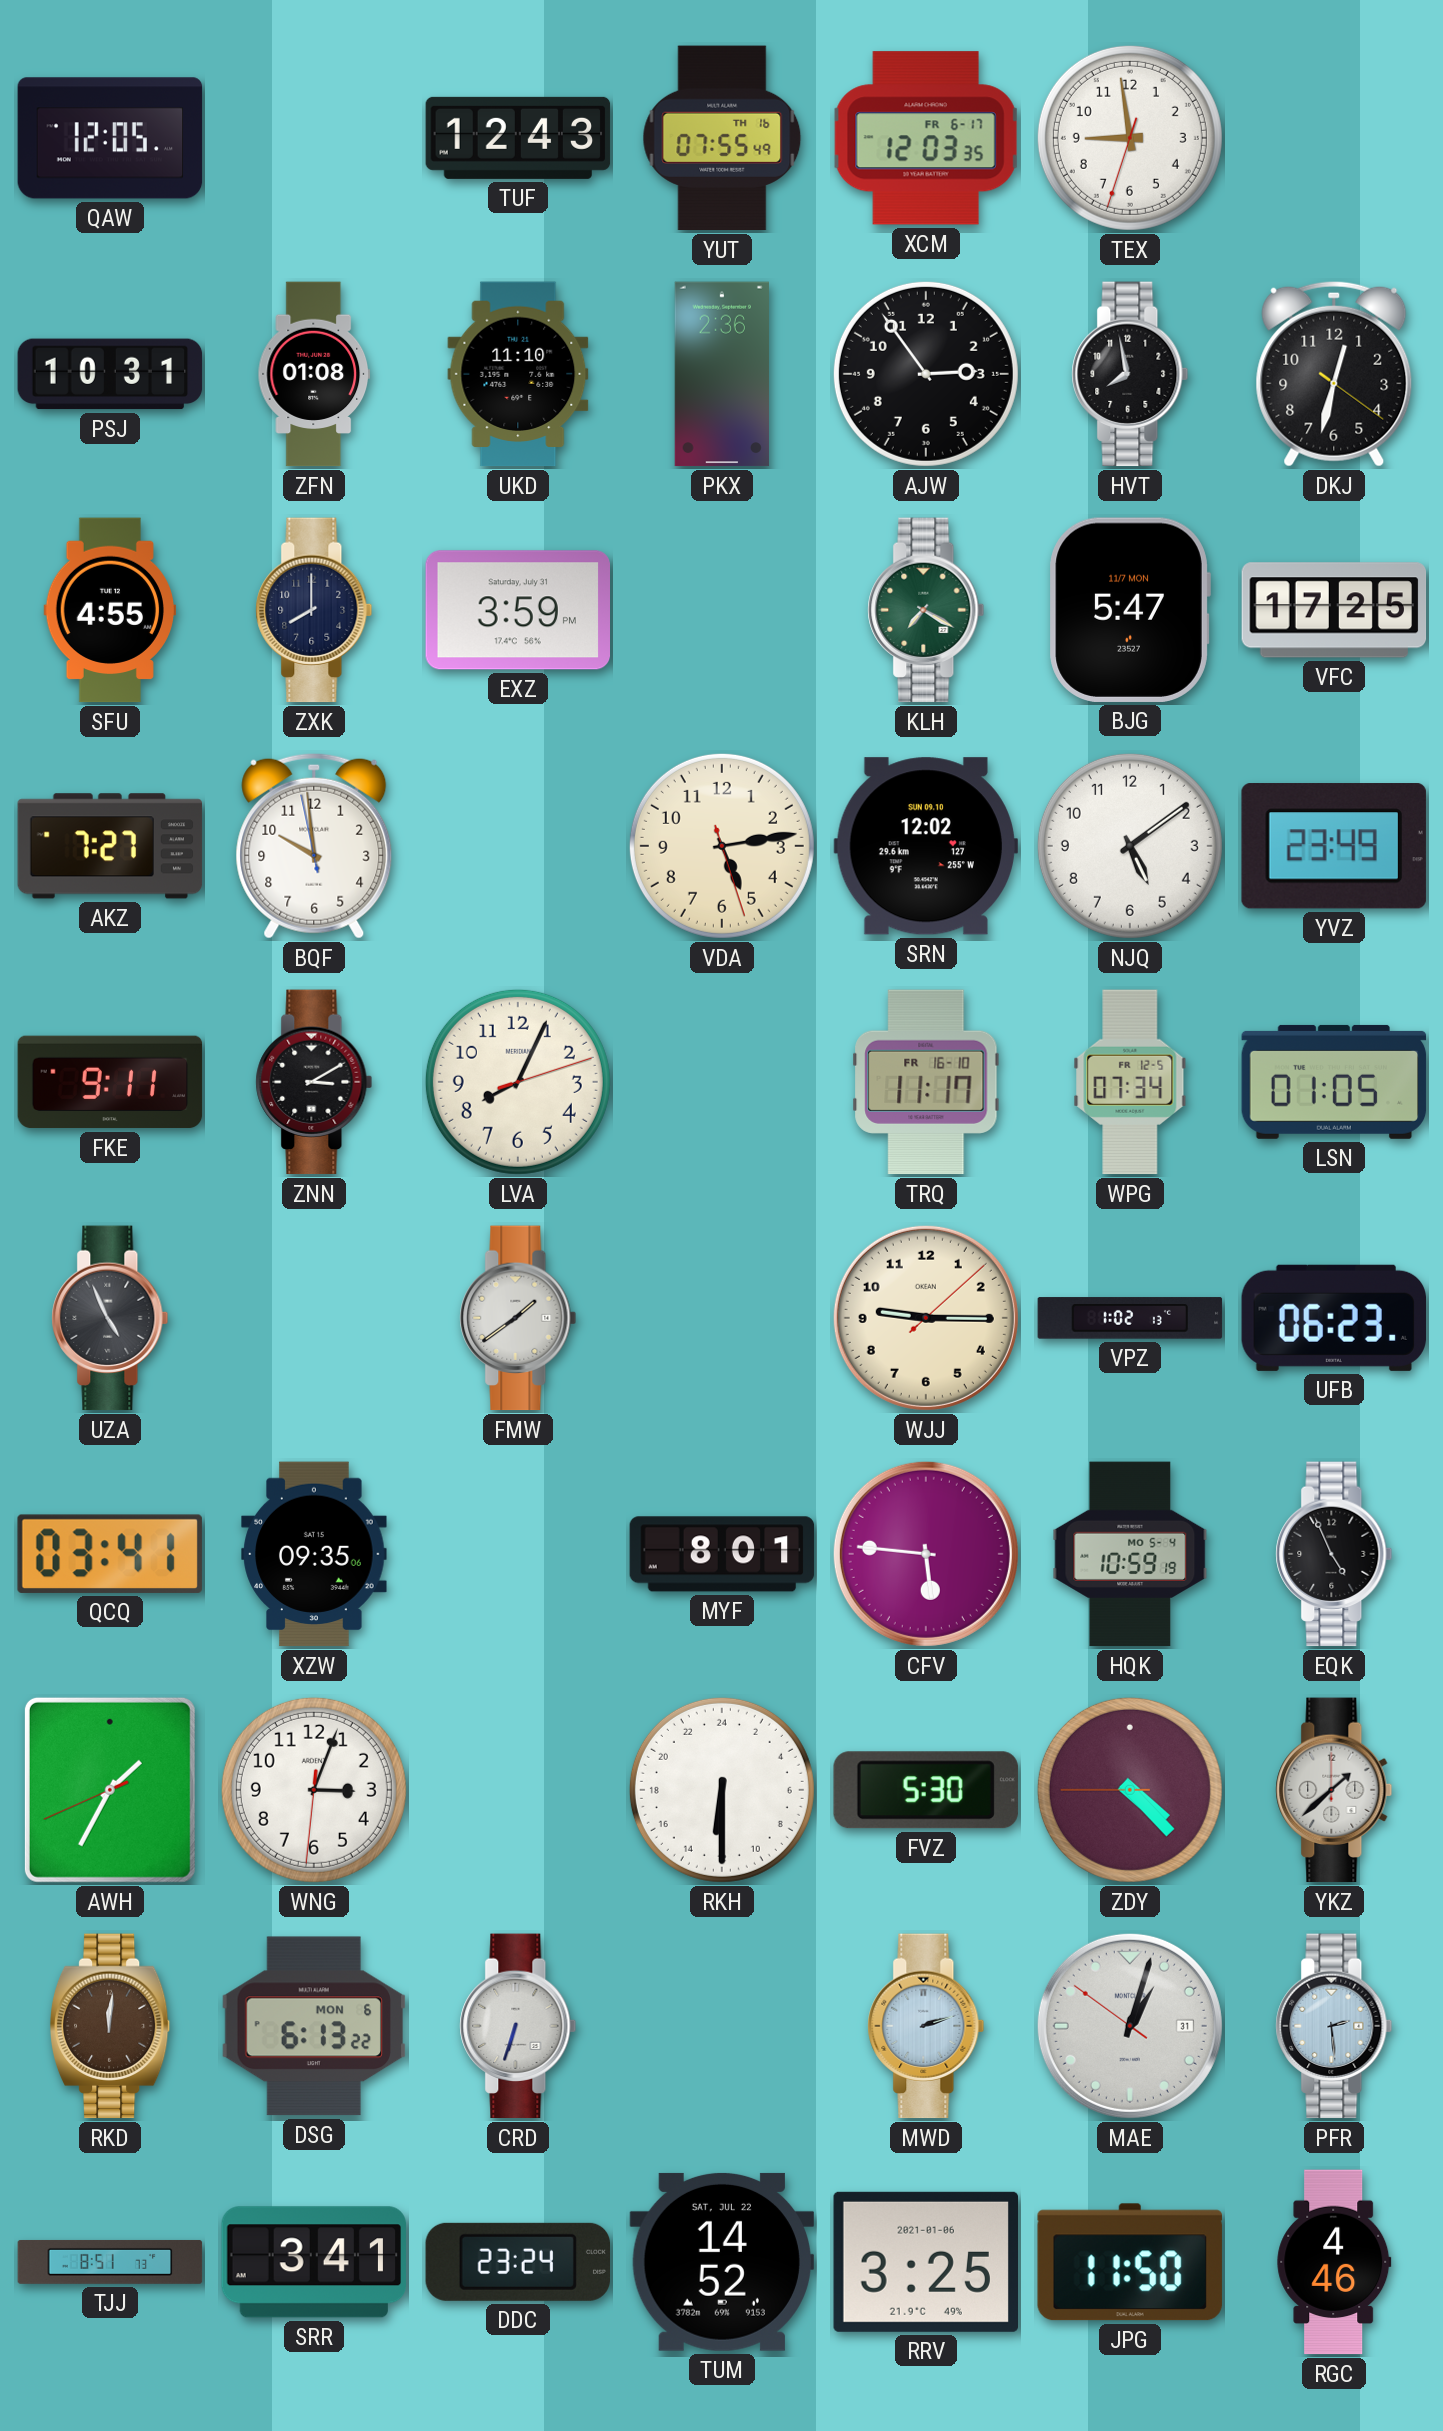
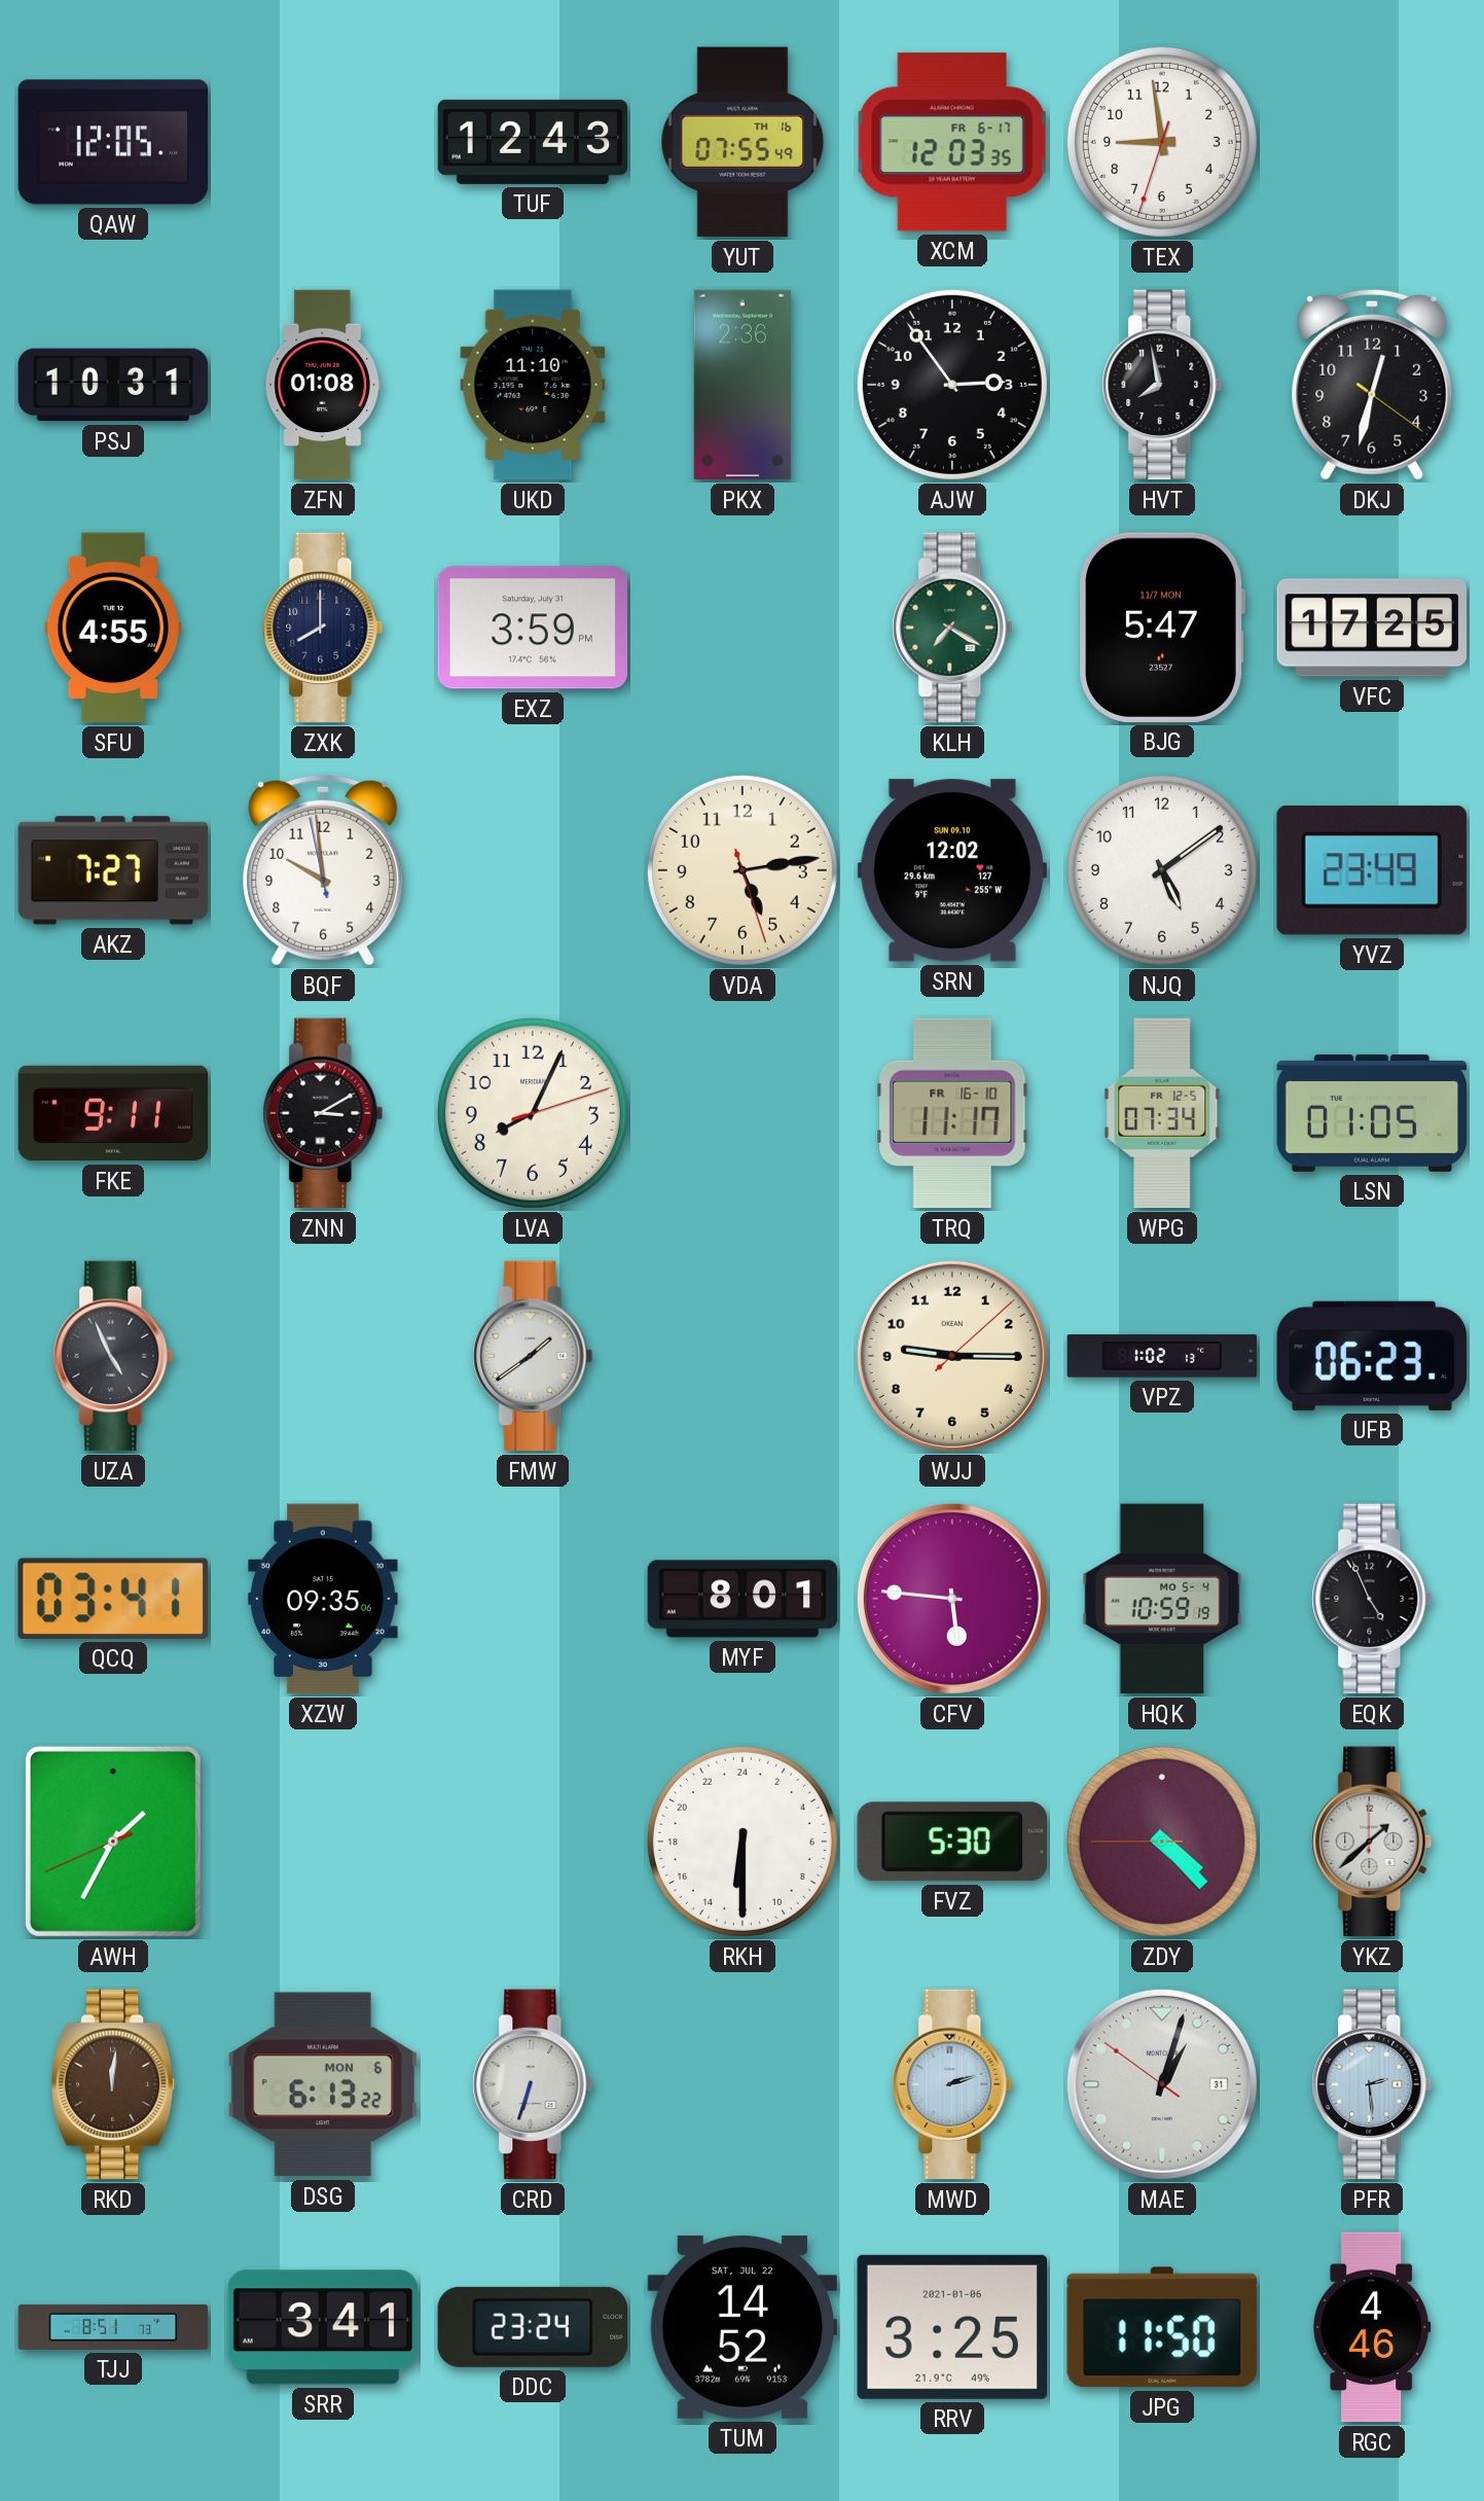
WNG: 3:03 -> none (314, 1790)
